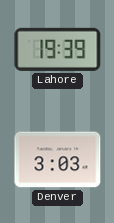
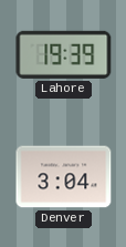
Denver: 3:03 -> 3:04 (64, 177)
